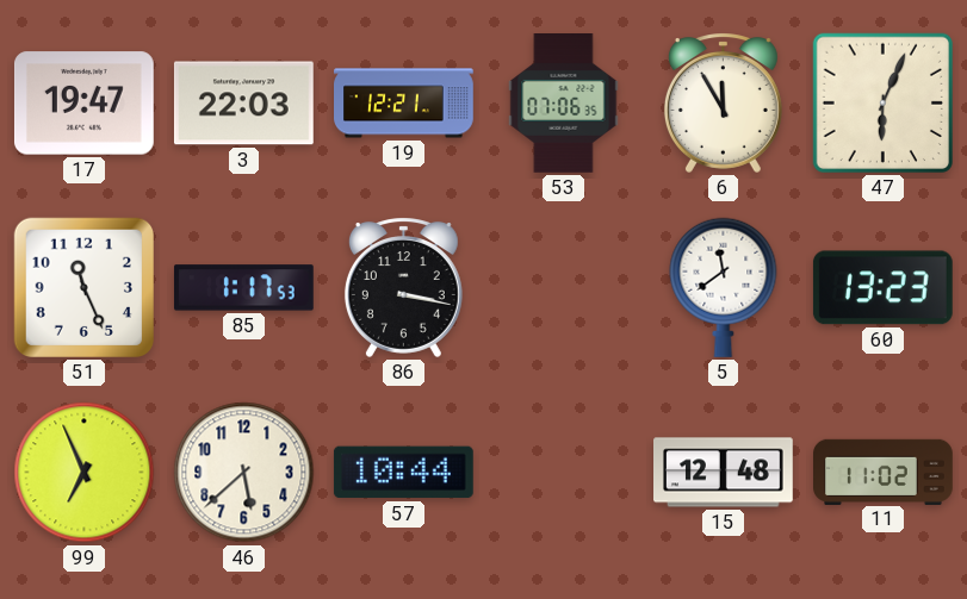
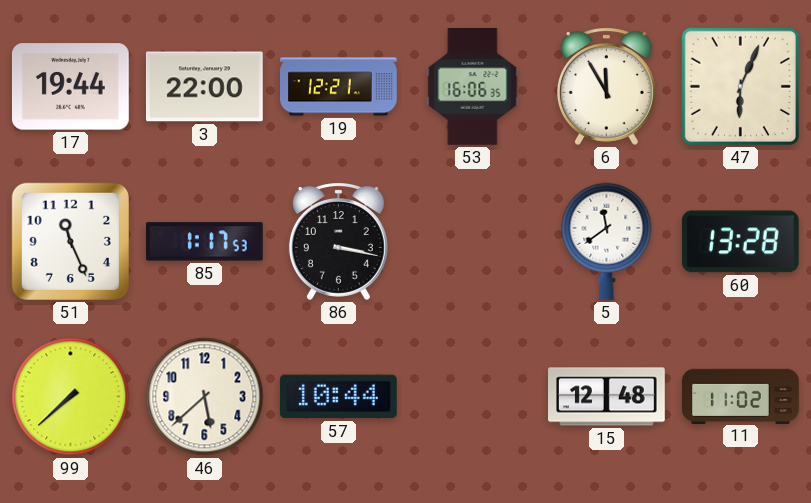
17: 19:47 -> 19:44 (70, 87)
3: 22:03 -> 22:00 (204, 87)
53: 07:06 -> 16:06 (473, 87)
60: 13:23 -> 13:28 (740, 242)
99: 6:56 -> 7:38 (71, 397)
